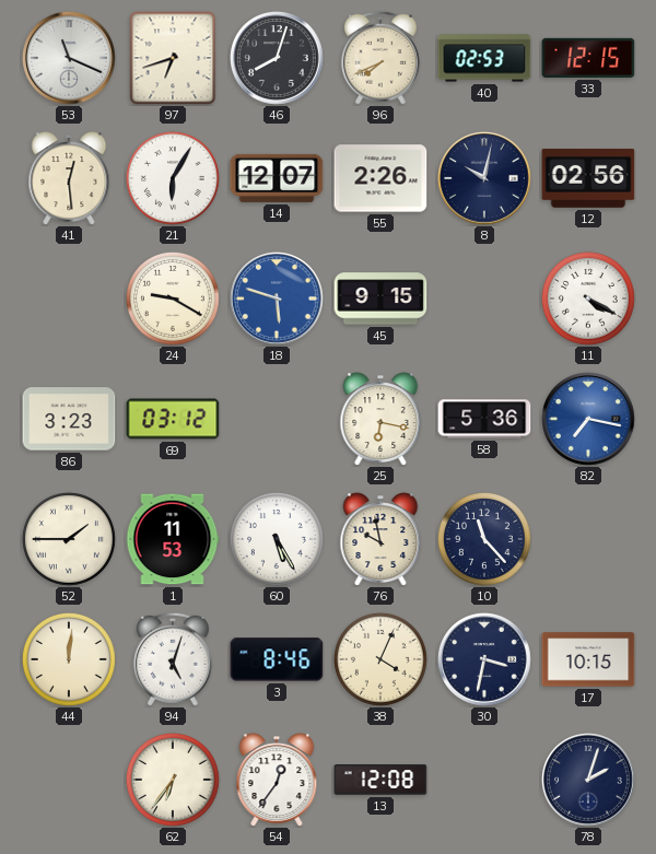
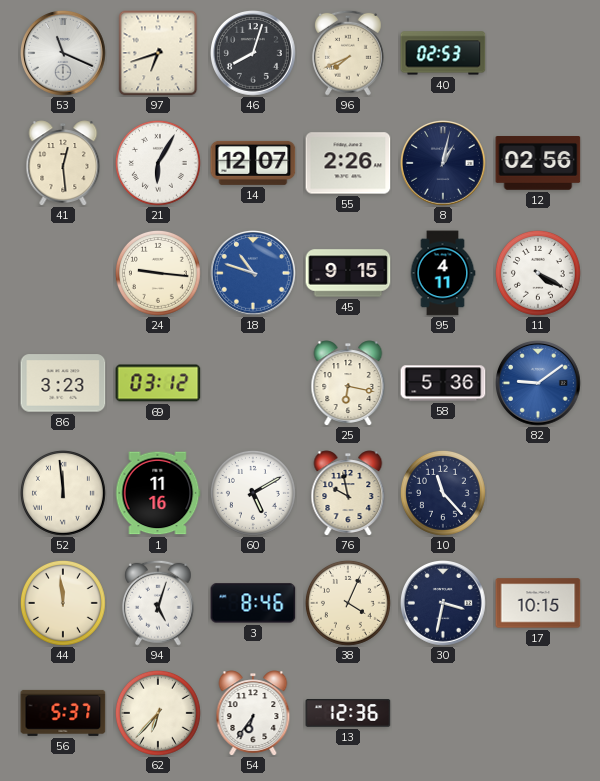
33: 12:15 -> none (588, 58)
8: 10:02 -> 1:02 (444, 164)
24: 9:20 -> 9:16 (158, 273)
18: 5:48 -> 10:48 (254, 274)
95: none -> 4:11 (443, 273)
82: 7:17 -> 9:09 (539, 384)
52: 1:45 -> 11:59 (63, 493)
1: 11:53 -> 11:16 (158, 493)
60: 5:25 -> 5:10 (253, 493)
44: 12:01 -> 11:59 (63, 603)
56: none -> 5:37 (63, 713)
62: 6:36 -> 6:37 (158, 713)
54: 12:36 -> 6:36 (253, 713)
13: 12:08 -> 12:36 (348, 713)
78: 2:03 -> none (589, 781)
